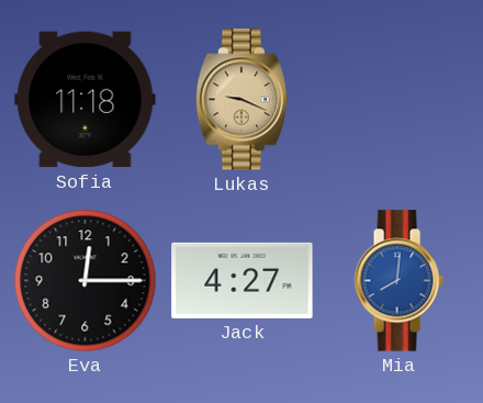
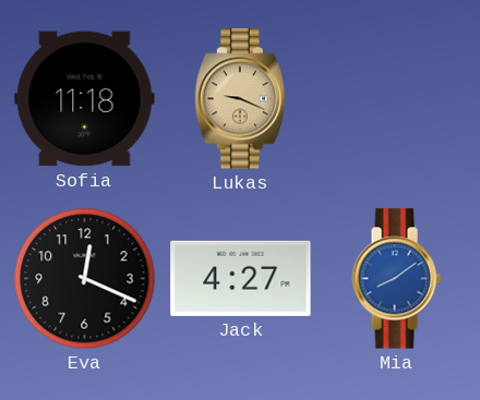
Eva: 12:15 -> 12:19 (85, 279)
Mia: 8:01 -> 8:09 (396, 279)
